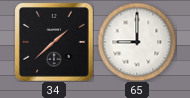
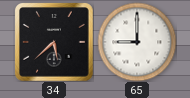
34: 1:38 -> 5:38 (54, 42)
